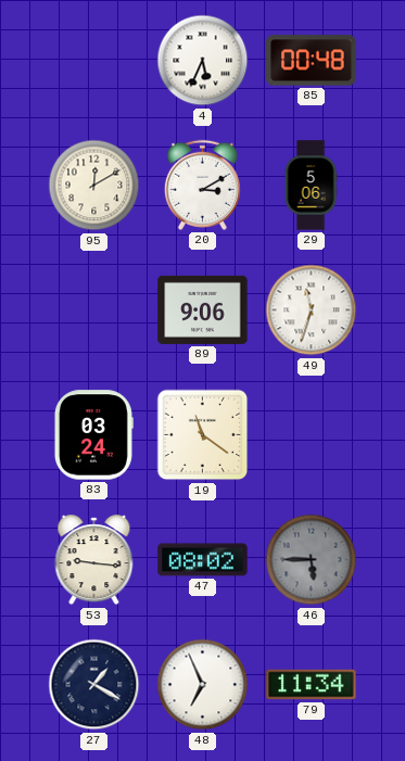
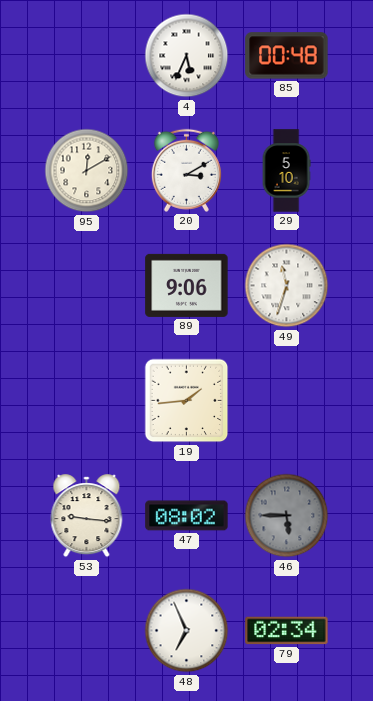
29: 5:06 -> 5:10 (286, 171)
83: 03:24 -> none (93, 435)
19: 11:21 -> 1:44 (187, 401)
27: 1:20 -> none (94, 685)
79: 11:34 -> 02:34 (287, 631)
